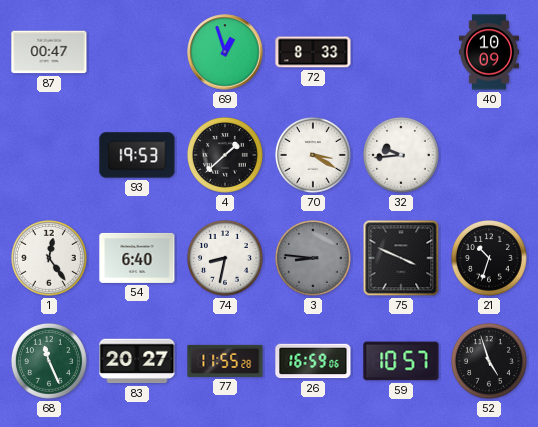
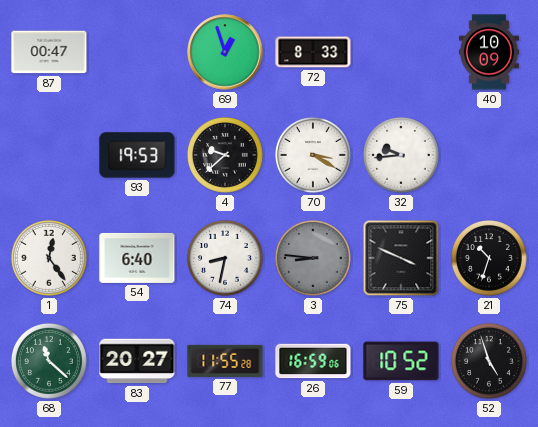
4: 1:38 -> 9:38 (226, 156)
68: 11:26 -> 11:22 (50, 362)
59: 10:57 -> 10:52 (401, 361)
